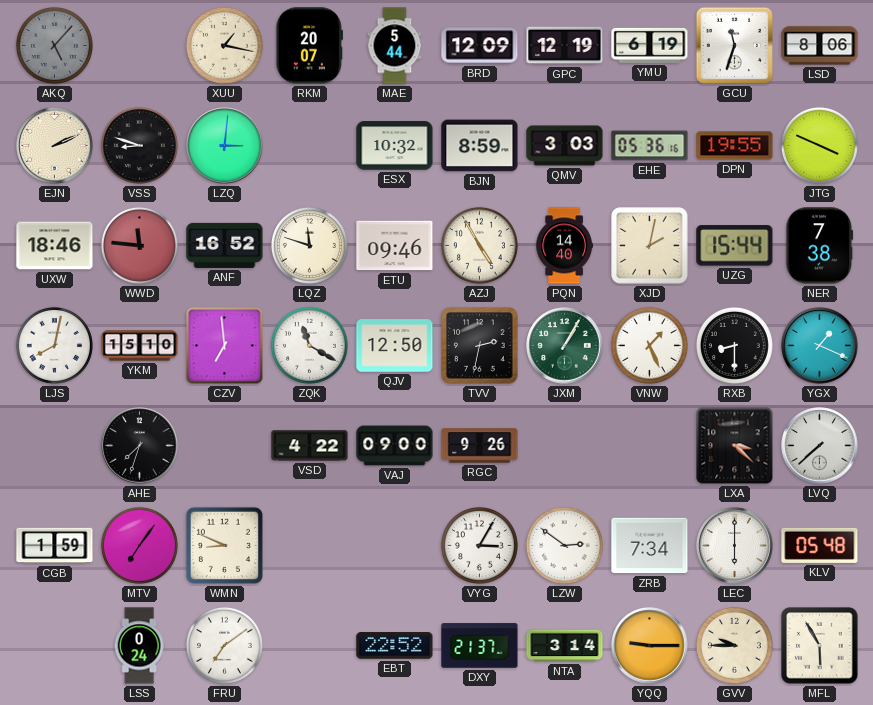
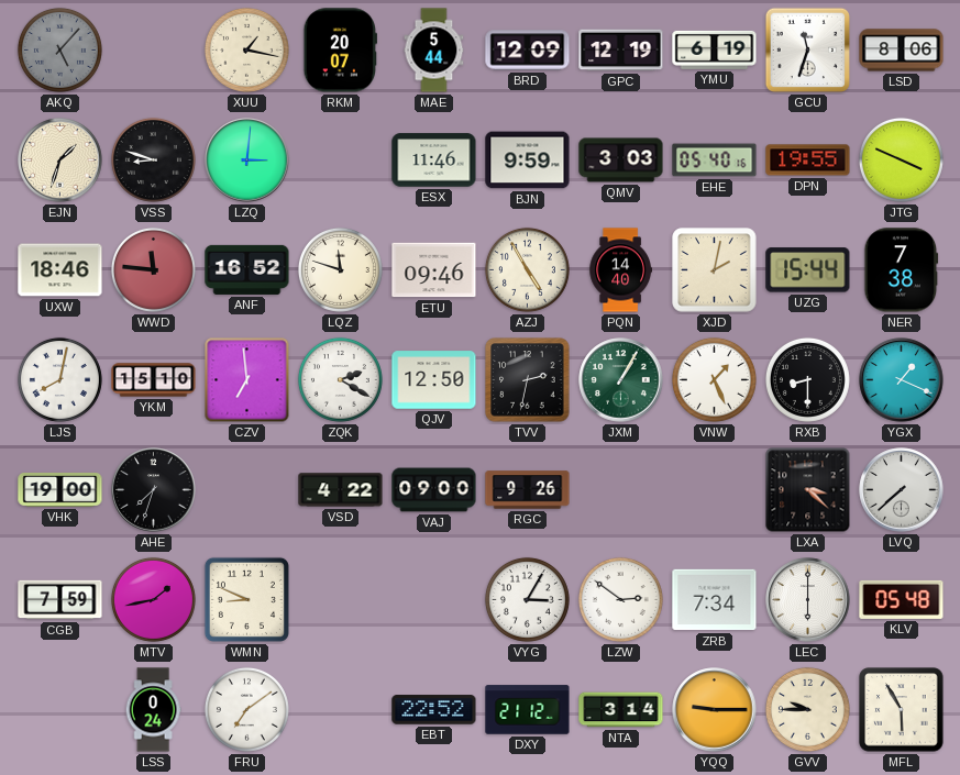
EJN: 2:11 -> 1:33 (60, 160)
ESX: 10:32 -> 11:46 (434, 160)
BJN: 8:59 -> 9:59 (528, 160)
EHE: 05:36 -> 05:40 (715, 160)
ZQK: 11:20 -> 2:20 (340, 379)
VHK: none -> 19:00 (60, 490)
CGB: 1:59 -> 7:59 (60, 600)
MTV: 7:06 -> 1:43 (153, 599)
DXY: 21:37 -> 21:12 (528, 710)
